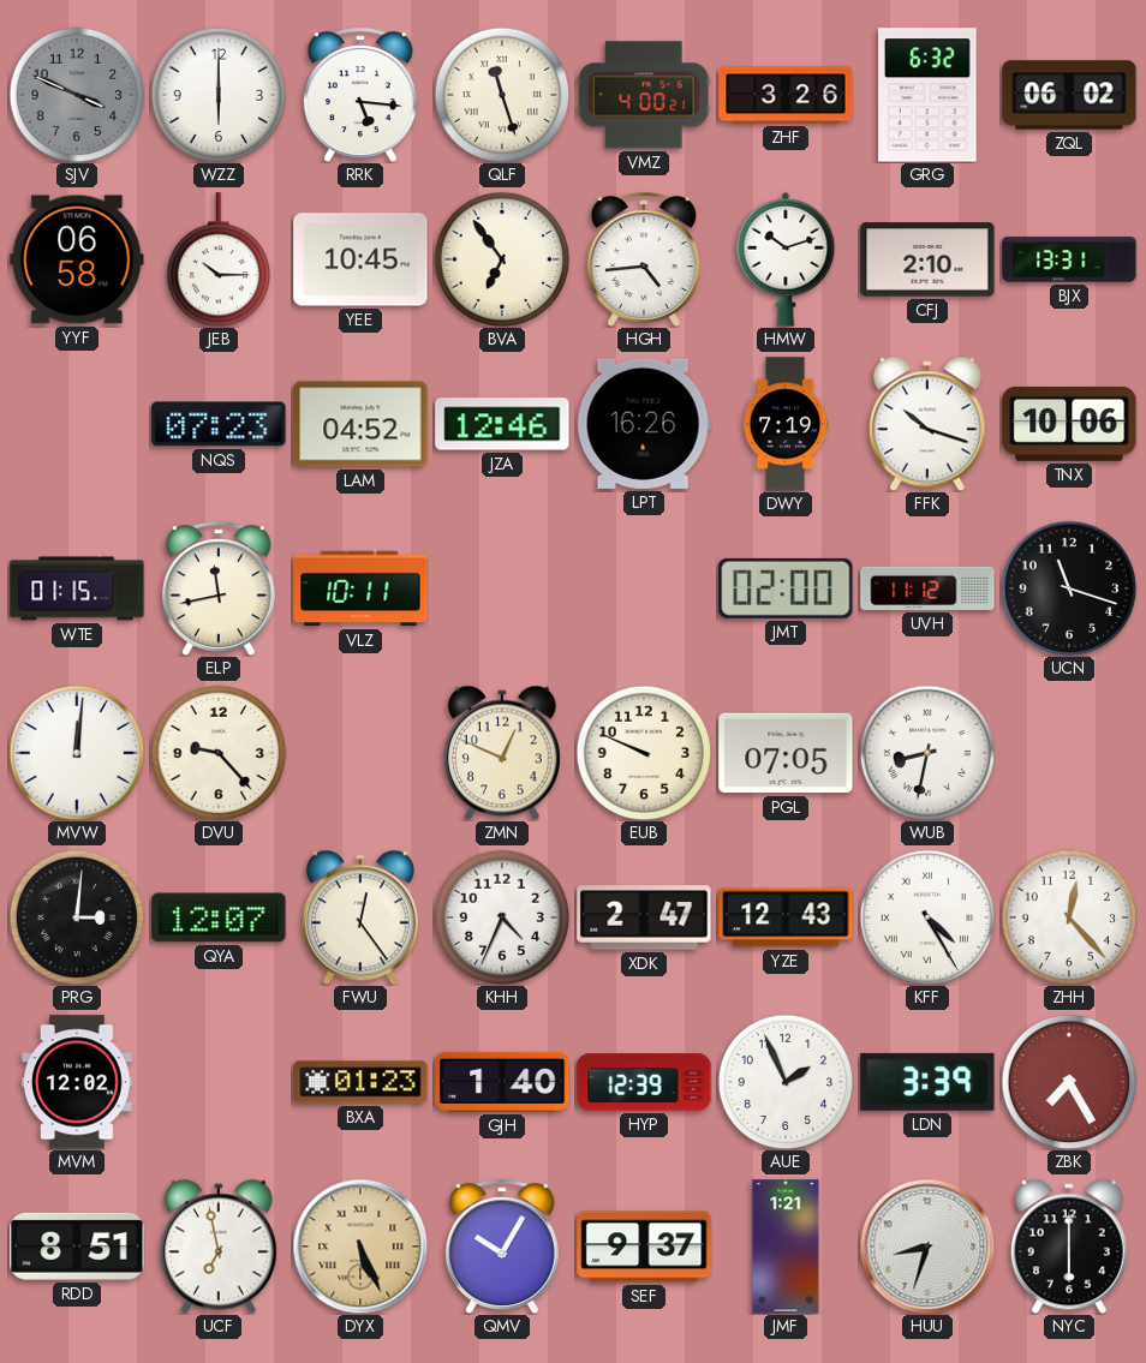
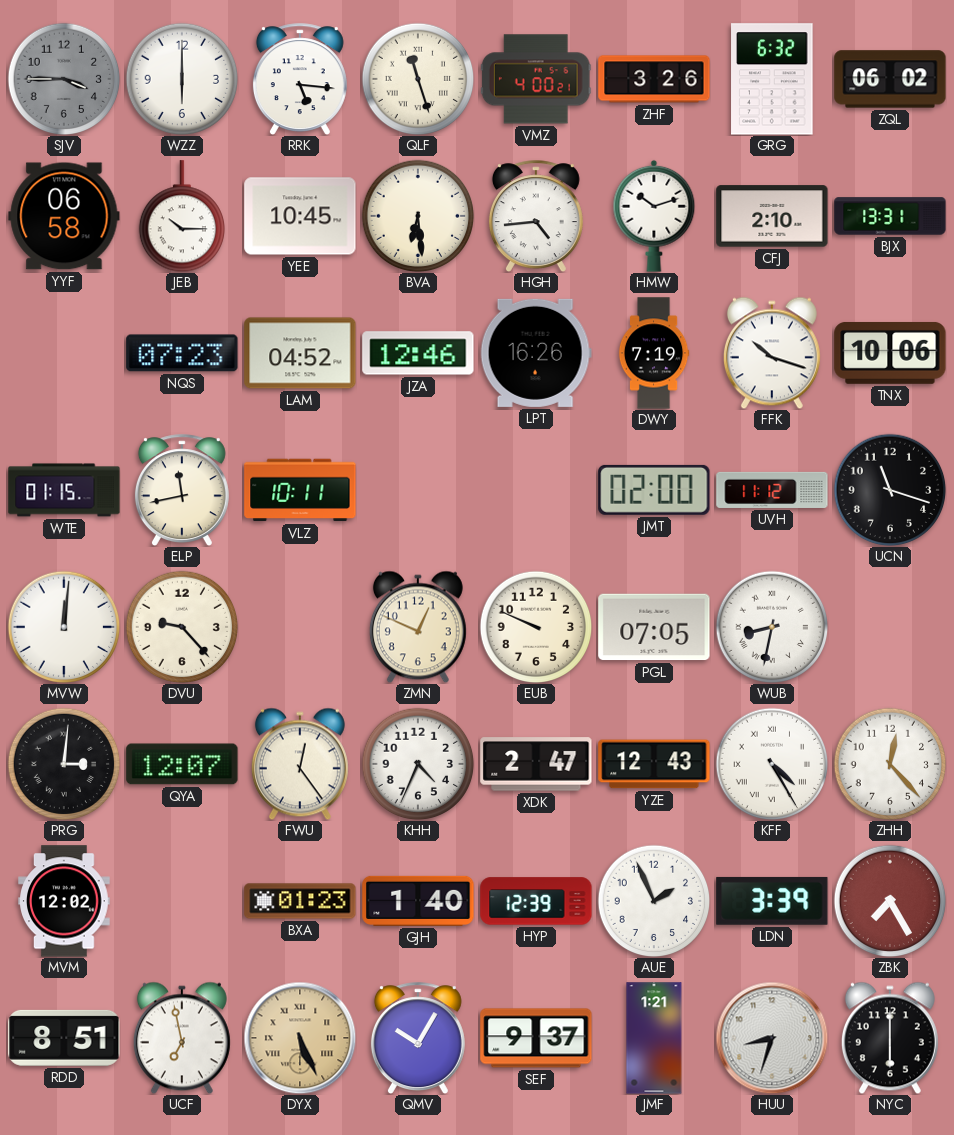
SJV: 3:49 -> 3:45 (64, 79)
BVA: 6:54 -> 6:29 (418, 216)
